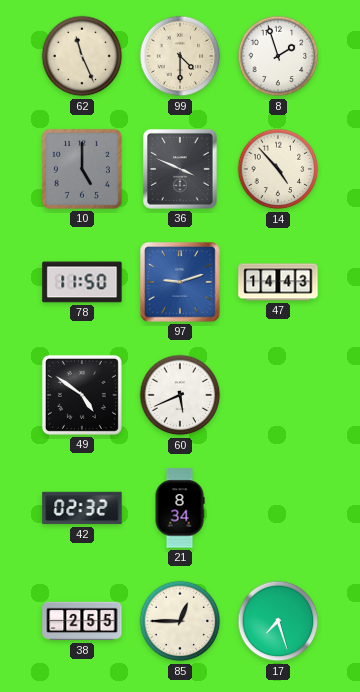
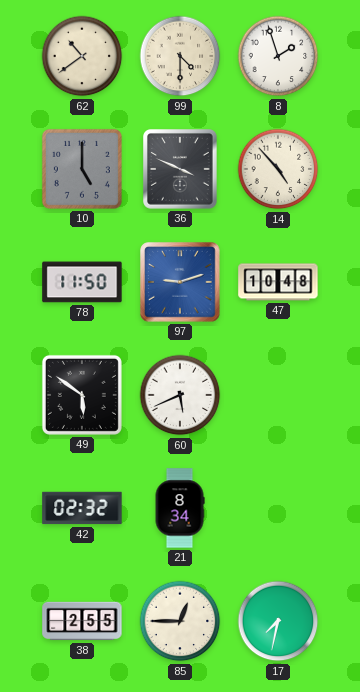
62: 11:26 -> 10:39 (82, 56)
47: 14:43 -> 10:48 (278, 282)
49: 4:51 -> 5:51 (82, 395)
17: 7:27 -> 7:32 (278, 621)
